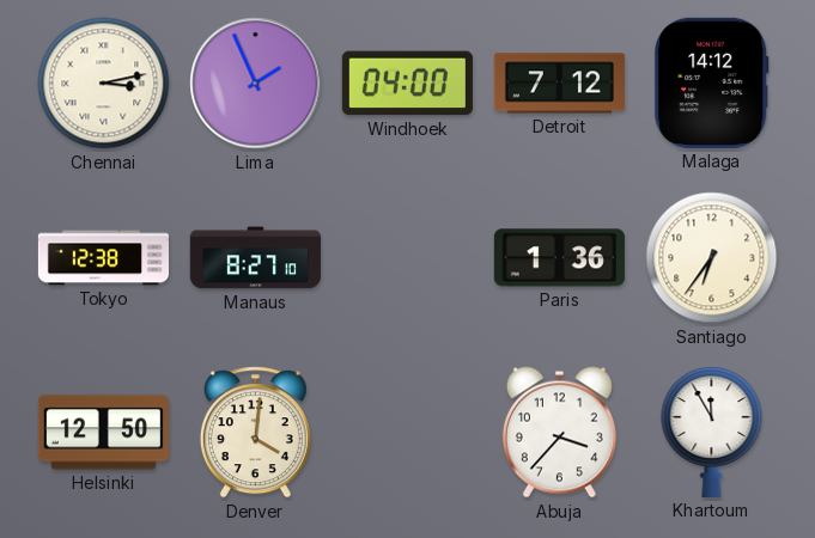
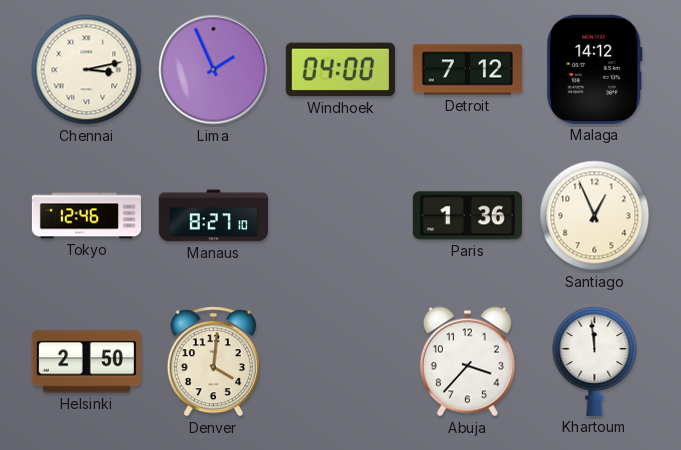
Tokyo: 12:38 -> 12:46 (86, 216)
Santiago: 6:36 -> 12:56 (595, 216)
Helsinki: 12:50 -> 2:50 (86, 362)
Khartoum: 11:55 -> 11:59 (595, 361)
